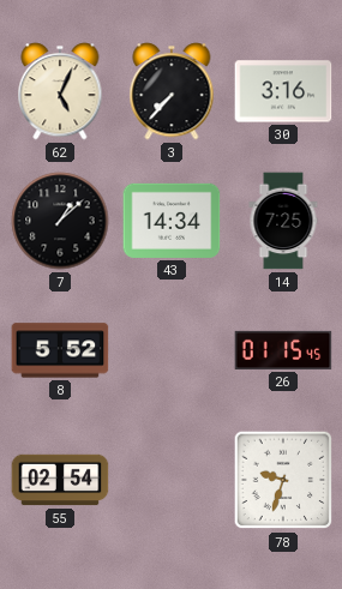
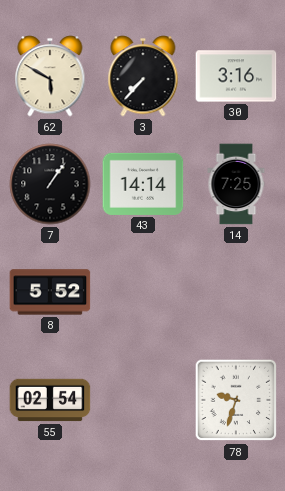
62: 5:04 -> 5:50 (50, 76)
7: 1:08 -> 1:06 (50, 184)
43: 14:34 -> 14:14 (143, 184)
26: 01:15 -> none (283, 350)
